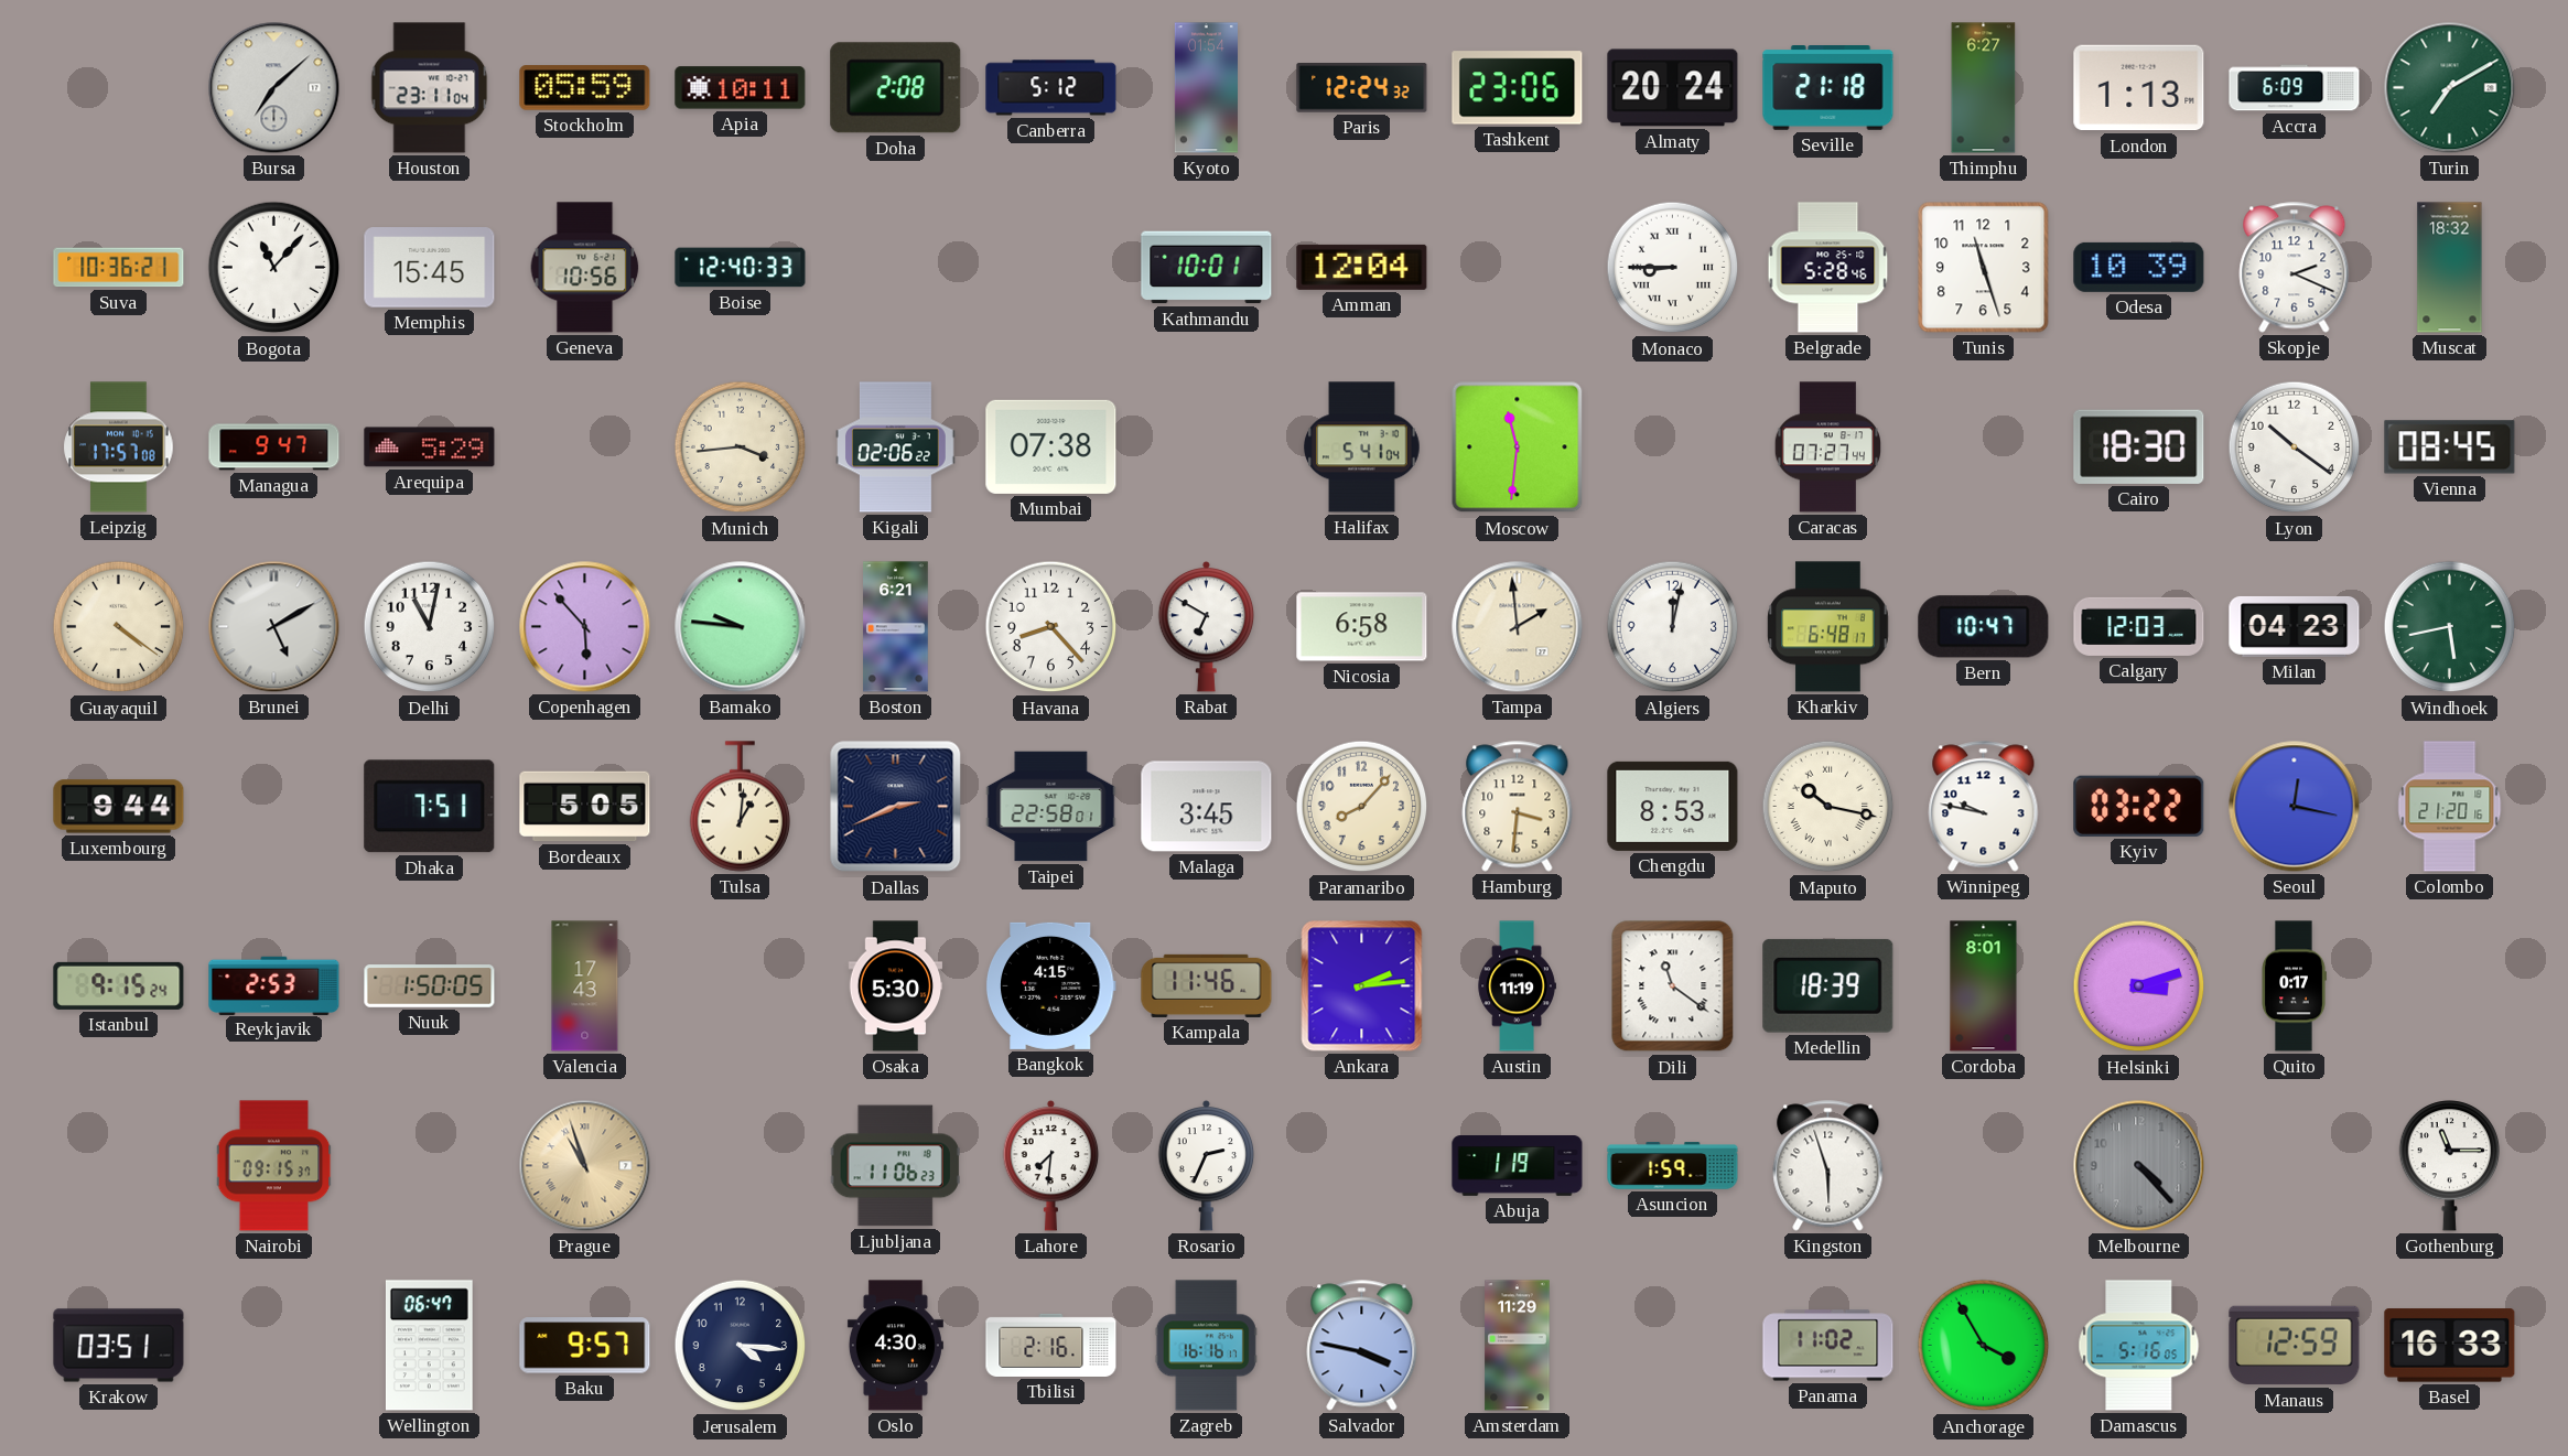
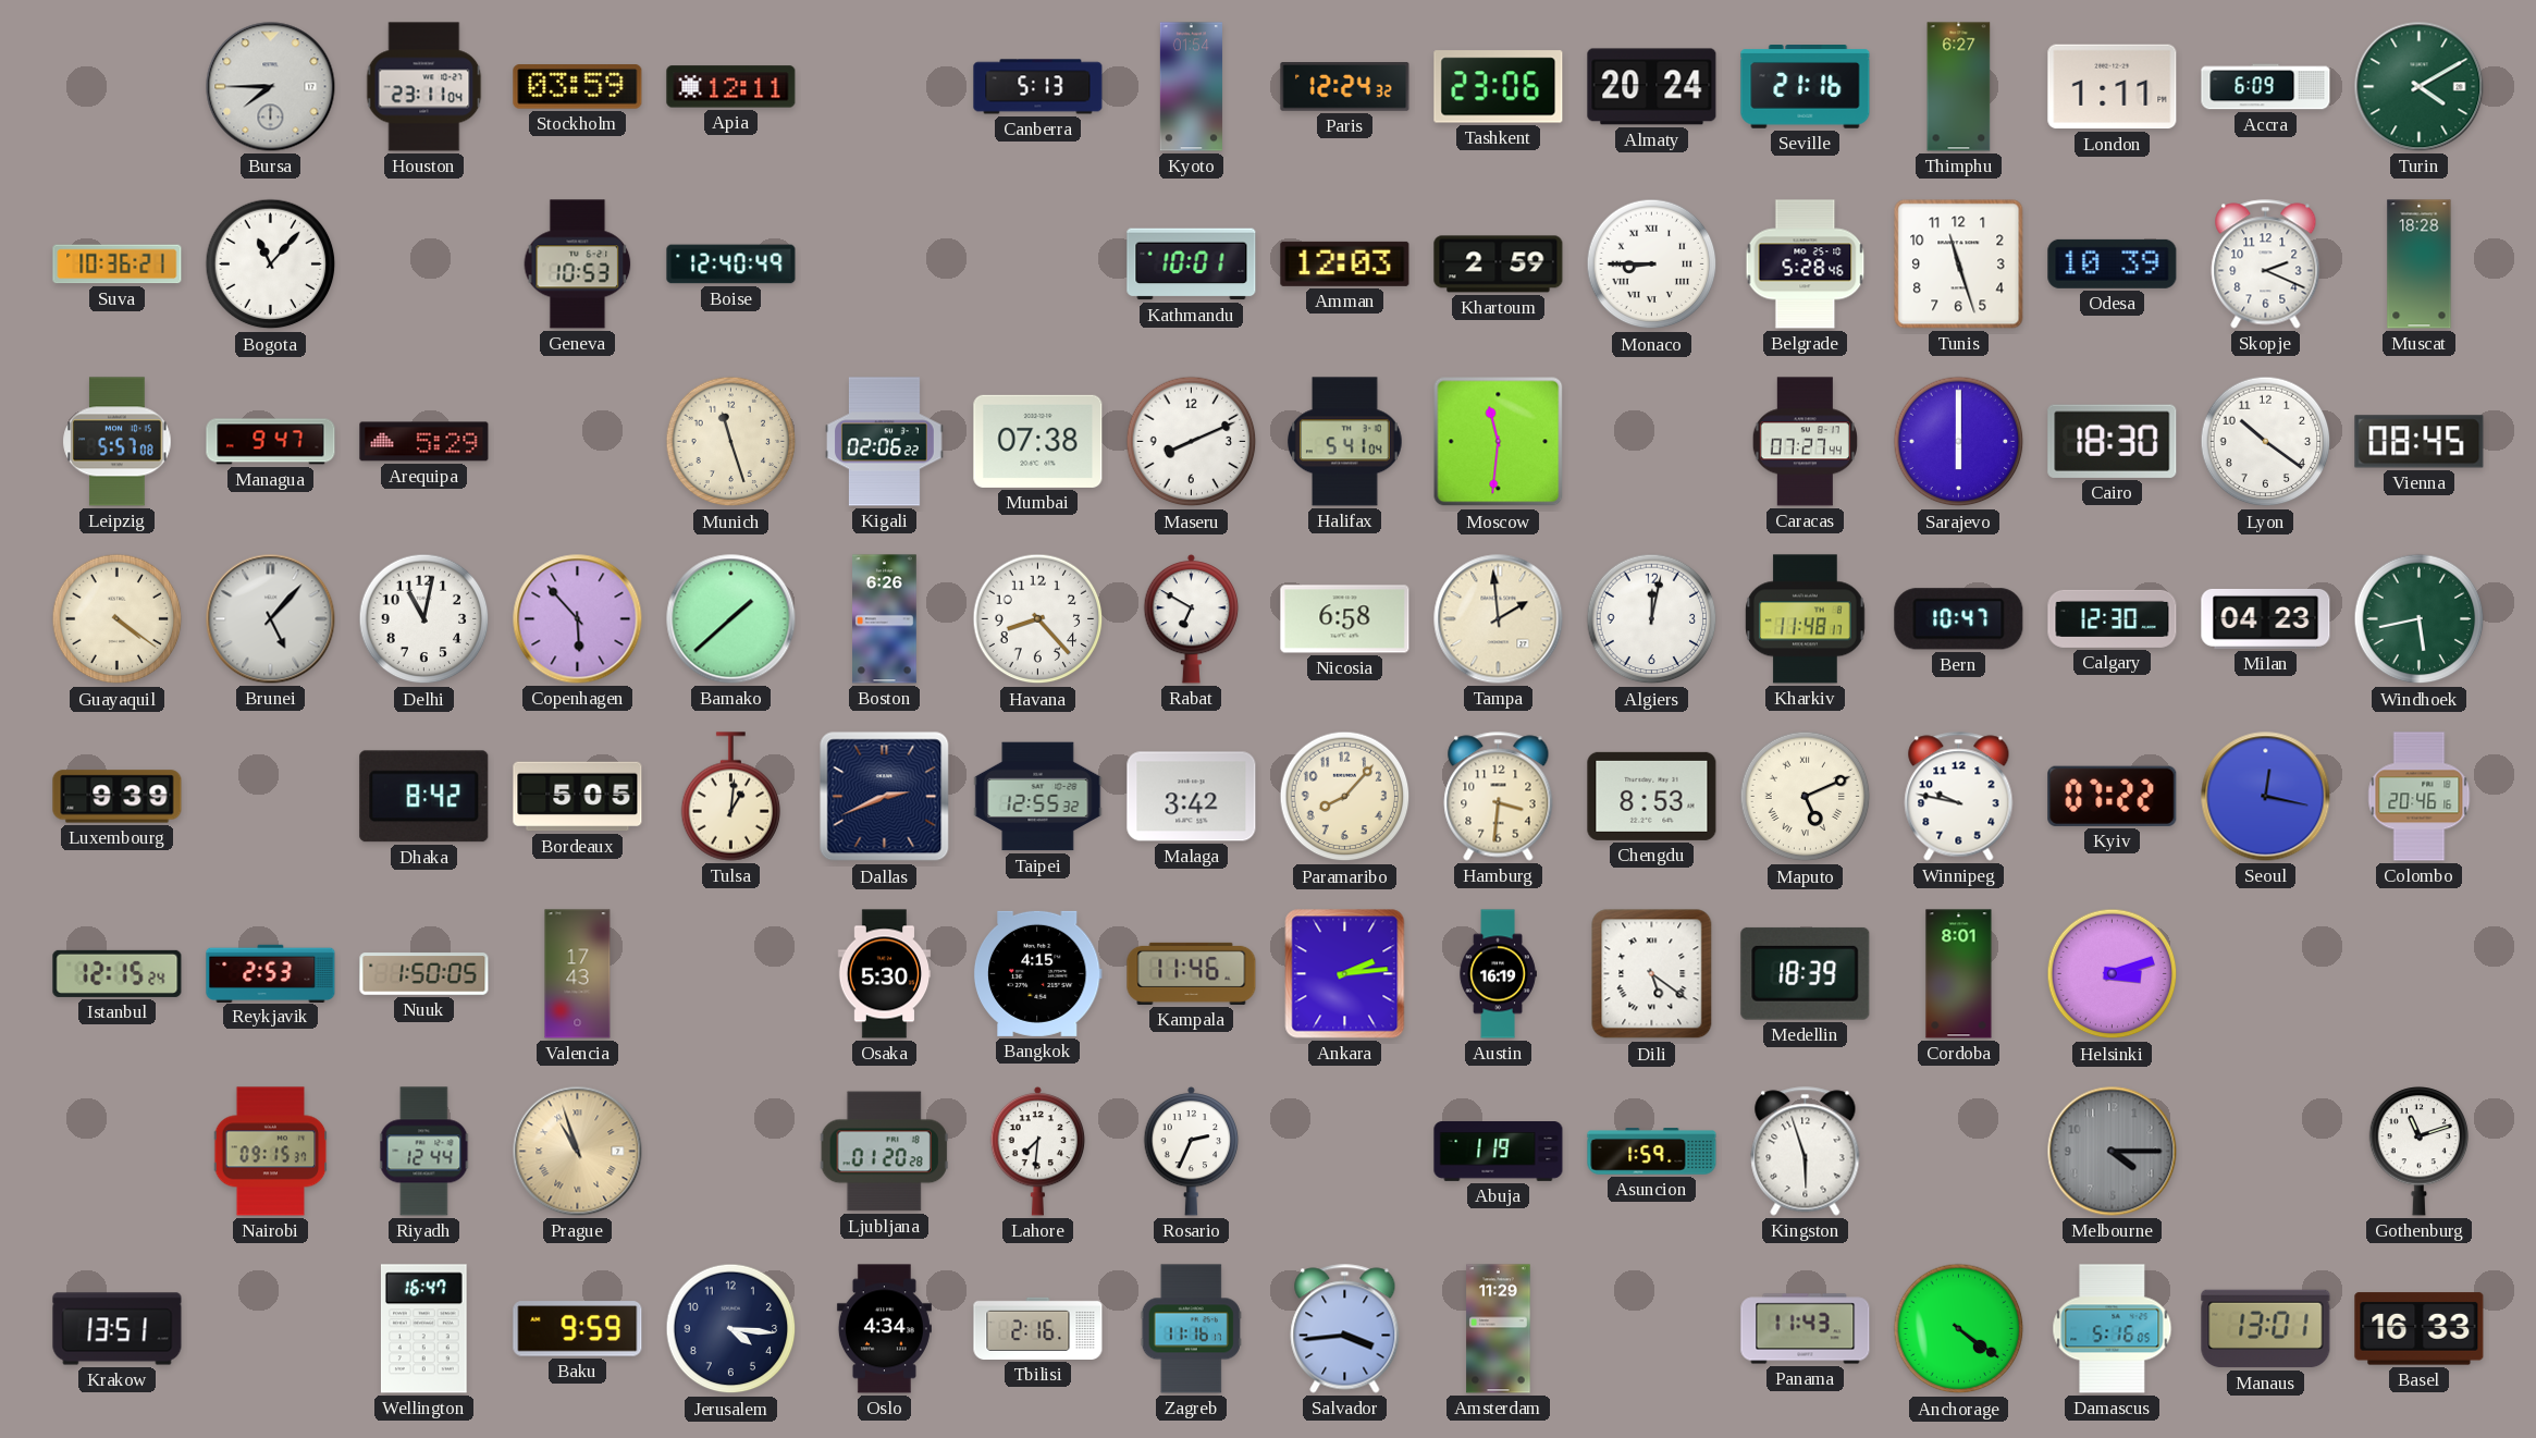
Bursa: 7:08 -> 7:45 (271, 87)
Stockholm: 05:59 -> 03:59 (578, 87)
Apia: 10:11 -> 12:11 (731, 87)
Doha: 2:08 -> none (896, 88)
Canberra: 5:12 -> 5:13 (1038, 87)
Seville: 21:18 -> 21:16 (1806, 87)
London: 1:13 -> 1:11 (2113, 87)
Turin: 7:10 -> 4:10 (2420, 87)
Memphis: 15:45 -> none (430, 268)
Geneva: 10:56 -> 10:53 (578, 265)
Boise: 12:40:33 -> 12:40:49 (731, 265)
Amman: 12:04 -> 12:03 (1345, 263)
Khartoum: none -> 2:59 (1499, 265)
Muscat: 18:32 -> 18:28 (2420, 265)
Leipzig: 17:57 -> 5:57 (118, 442)
Munich: 3:44 -> 11:27 (731, 442)
Maseru: none -> 8:11 (1192, 442)
Sarajevo: none -> 6:00 (1959, 442)
Brunei: 5:10 -> 5:07 (271, 619)
Bamako: 9:46 -> 1:38 (731, 619)
Boston: 6:21 -> 6:26 (885, 619)
Kharkiv: 6:48 -> 11:48 (1806, 619)
Calgary: 12:03 -> 12:30 (2113, 618)
Luxembourg: 9:44 -> 9:39 (118, 797)
Dhaka: 7:51 -> 8:42 (424, 797)
Taipei: 22:58 -> 12:55 (1038, 797)
Malaga: 3:45 -> 3:42 (1192, 797)
Maputo: 10:17 -> 5:11 (1806, 797)
Kyiv: 03:22 -> 07:22 (2113, 796)
Colombo: 21:20 -> 20:46 (2420, 797)
Istanbul: 9:15 -> 12:15 (118, 973)
Austin: 11:19 -> 16:19 (1498, 974)
Dili: 11:21 -> 5:21 (1652, 974)
Quito: 0:17 -> none (2294, 986)
Riyadh: none -> 12:44 (424, 1152)
Ljubljana: 11:06 -> 01:20 (884, 1152)
Melbourne: 4:23 -> 4:15 (2113, 1152)
Gothenburg: 11:15 -> 11:12 (2420, 1152)
Krakow: 03:51 -> 13:51 (118, 1329)
Wellington: 06:47 -> 16:47 (423, 1329)
Baku: 9:57 -> 9:59 (578, 1329)
Oslo: 4:30 -> 4:34 (884, 1329)
Zagreb: 16:16 -> 11:16 (1191, 1329)
Salvador: 3:47 -> 3:44 (1345, 1329)
Panama: 11:02 -> 11:43 (1806, 1329)
Anchorage: 3:55 -> 4:21 (1959, 1329)
Manaus: 12:59 -> 13:01 (2266, 1329)
